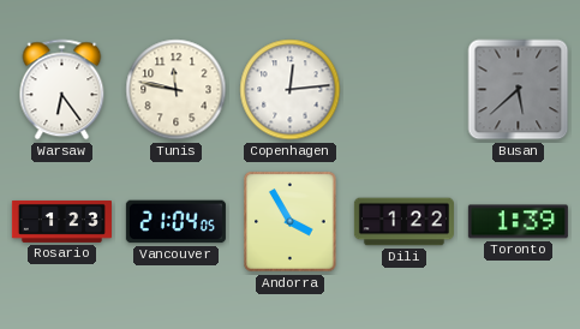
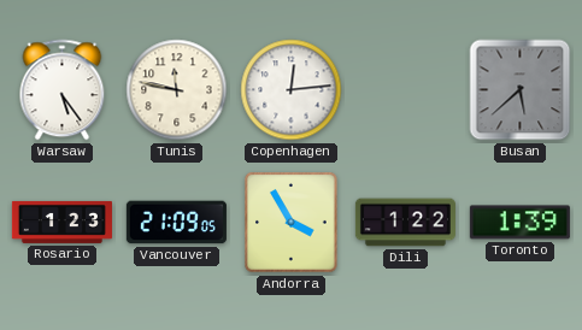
Warsaw: 6:24 -> 5:24 (63, 90)
Vancouver: 21:04 -> 21:09 (176, 223)
